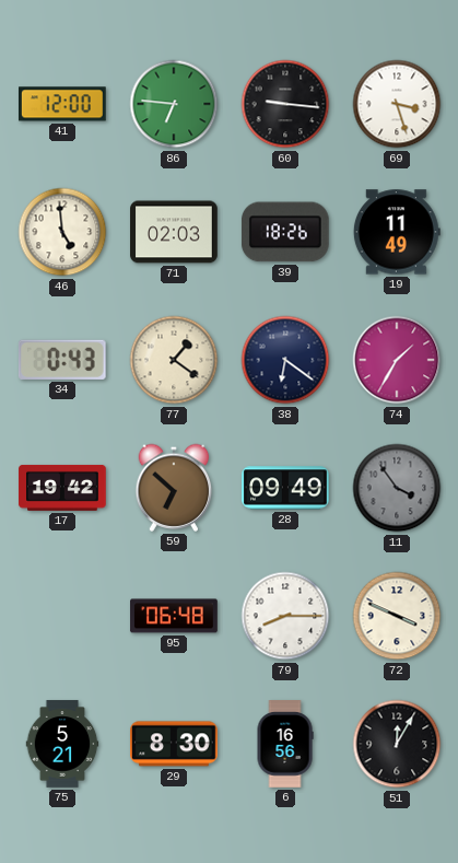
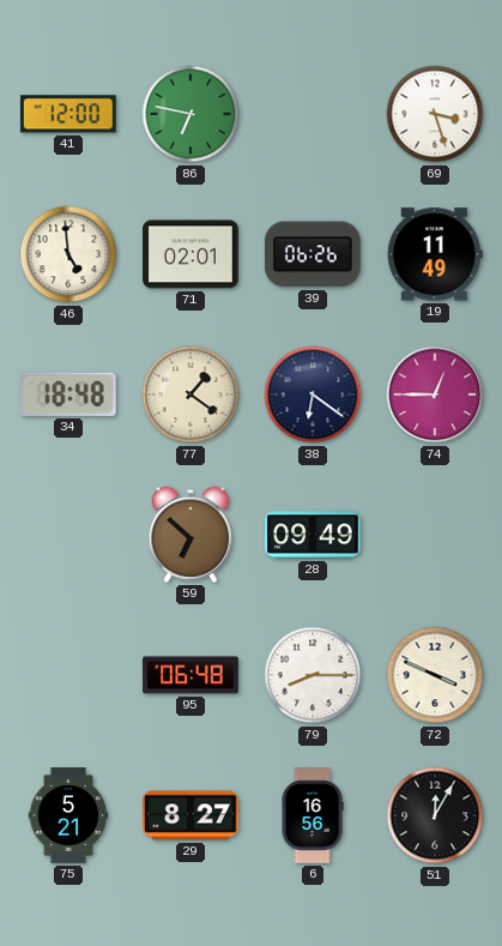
86: 6:46 -> 6:47 (190, 114)
60: 9:16 -> none (285, 104)
71: 02:03 -> 02:01 (190, 254)
39: 18:26 -> 06:26 (313, 254)
34: 0:43 -> 18:48 (68, 394)
74: 1:35 -> 12:45 (435, 394)
17: 19:42 -> none (62, 488)
11: 3:54 -> none (397, 488)
29: 8:30 -> 8:27 (190, 815)
